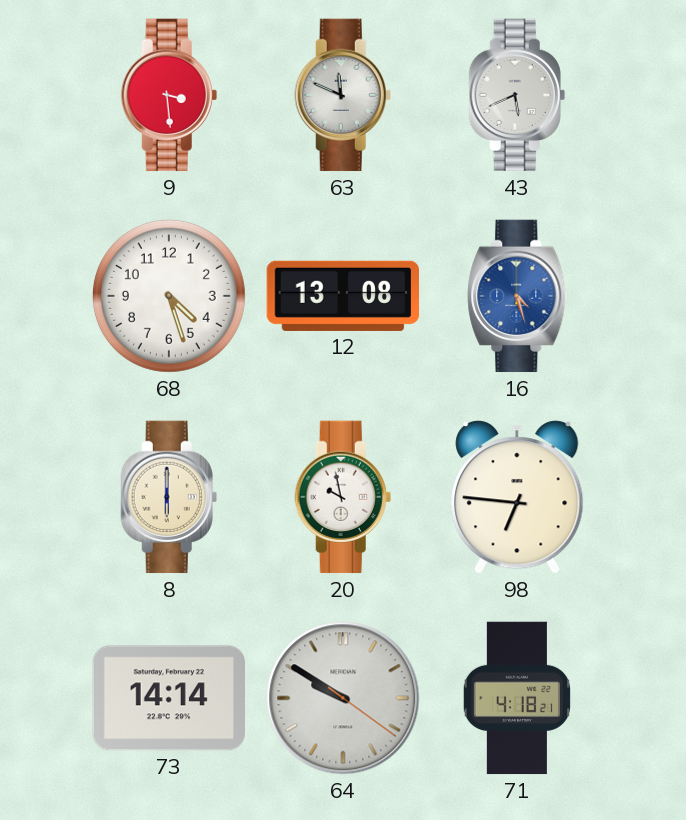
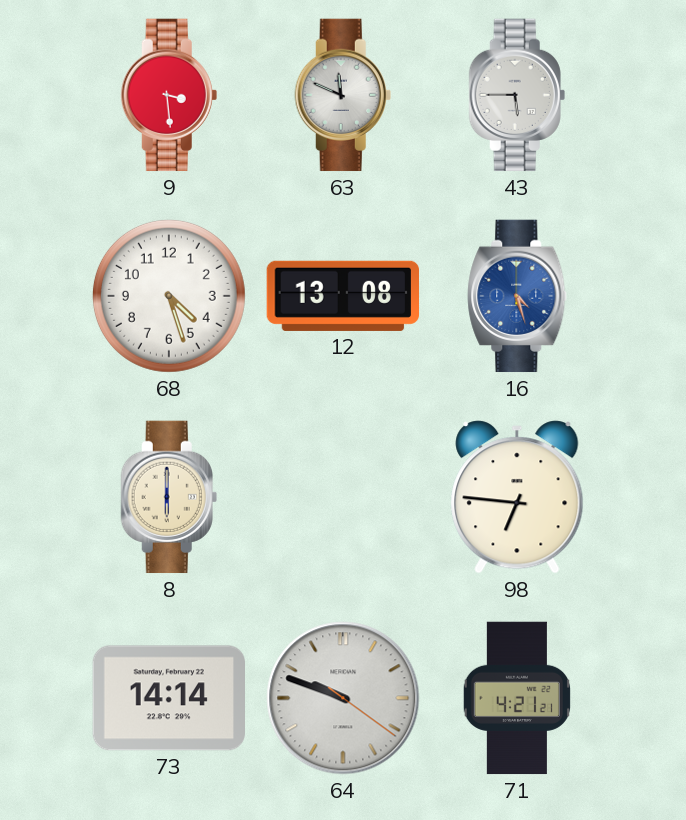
43: 5:41 -> 5:45 (517, 95)
20: 9:58 -> none (343, 497)
64: 9:50 -> 9:48 (343, 698)
71: 4:18 -> 4:21 (517, 698)
